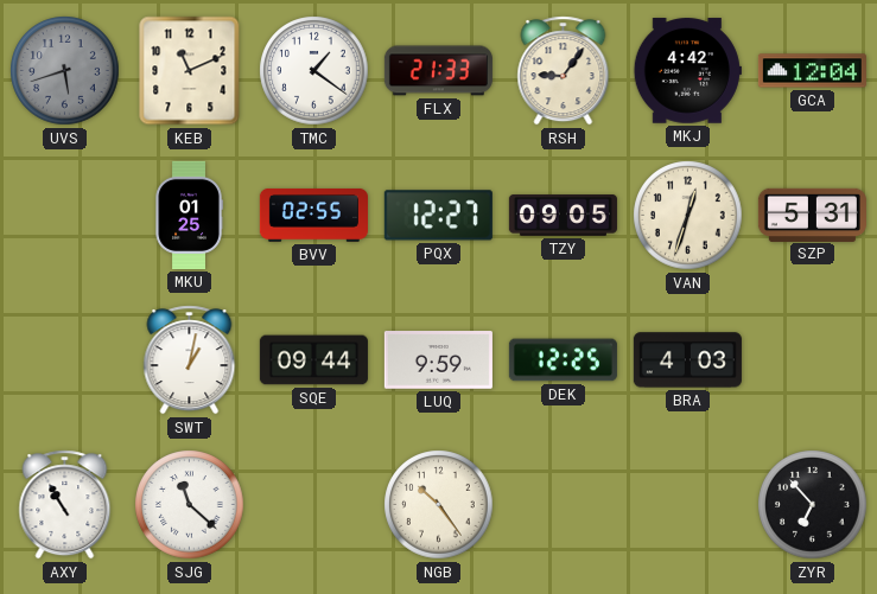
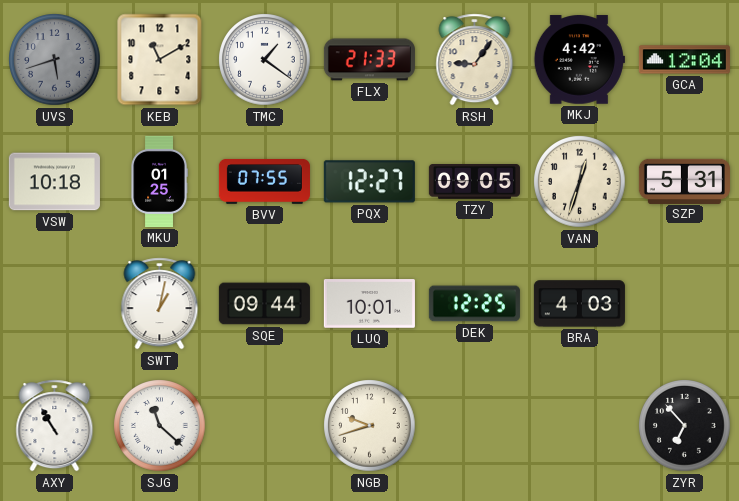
KEB: 11:11 -> 11:10 (160, 60)
VSW: none -> 10:18 (54, 182)
BVV: 02:55 -> 07:55 (264, 181)
LUQ: 9:59 -> 10:01 (369, 304)
NGB: 10:24 -> 9:42 (370, 426)
